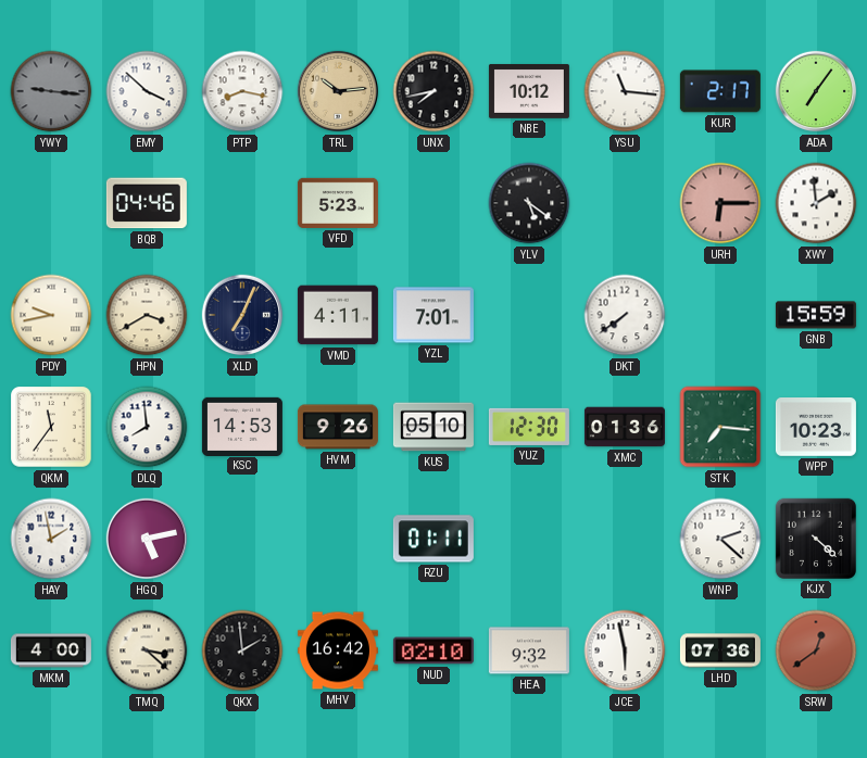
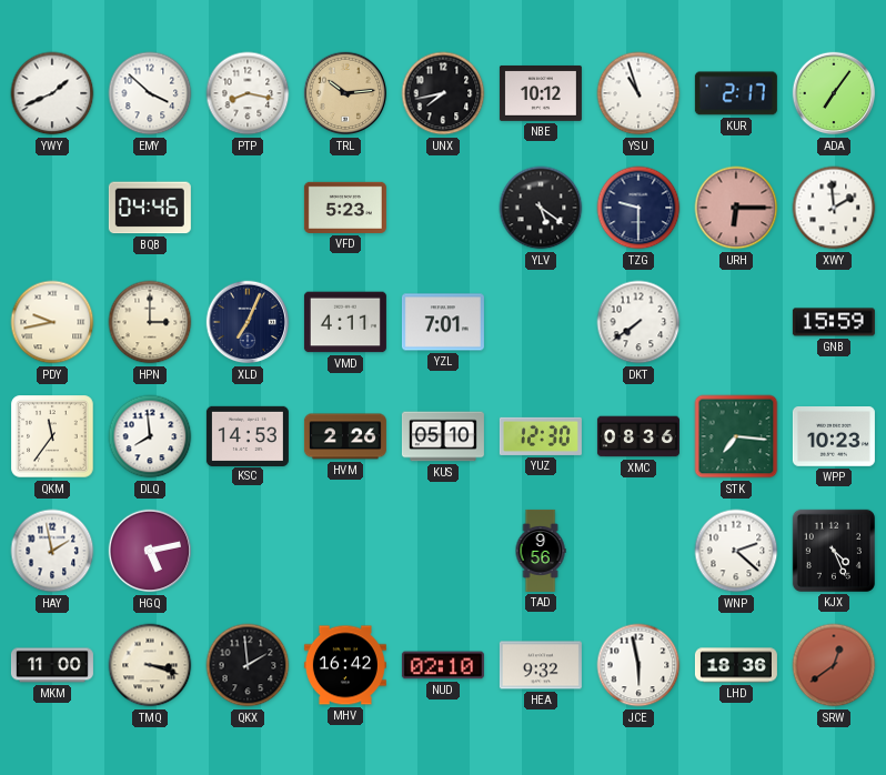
YWY: 9:16 -> 1:41 (52, 93)
YWY dial: grey -> white (52, 93)
YSU: 11:16 -> 10:57 (638, 93)
TZG: none -> 9:30 (638, 208)
HPN: 3:40 -> 3:00 (150, 322)
HVM: 9:26 -> 2:26 (345, 436)
XMC: 01:36 -> 08:36 (638, 436)
RZU: 01:11 -> none (434, 539)
TAD: none -> 9:56 (541, 551)
KJX: 4:22 -> 4:26 (834, 551)
MKM: 4:00 -> 11:00 (52, 665)
TMQ: 3:22 -> 3:18 (150, 665)
LHD: 07:36 -> 18:36 (736, 665)
